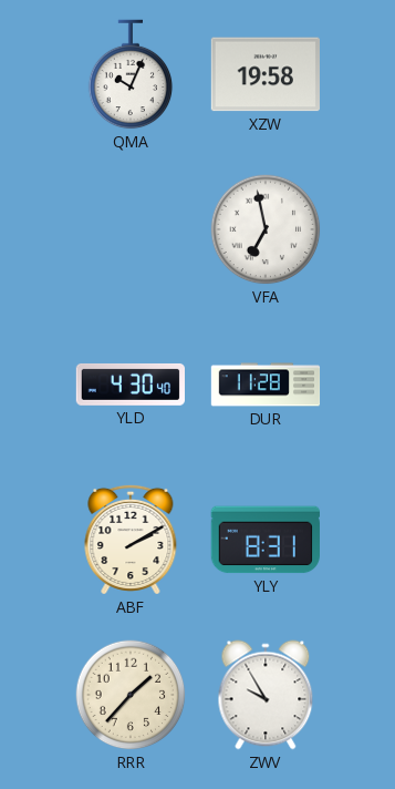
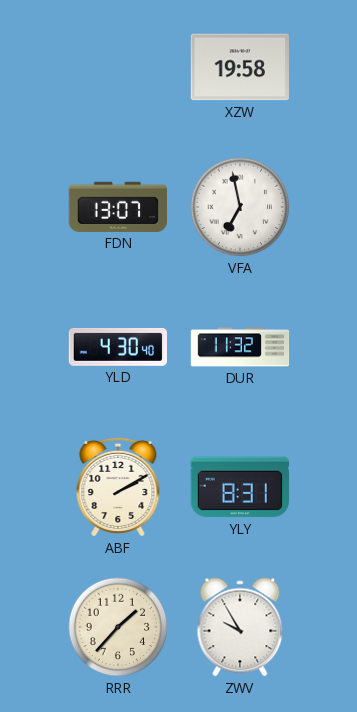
QMA: 10:04 -> none (131, 74)
FDN: none -> 13:07 (117, 207)
DUR: 11:28 -> 11:32 (240, 347)
